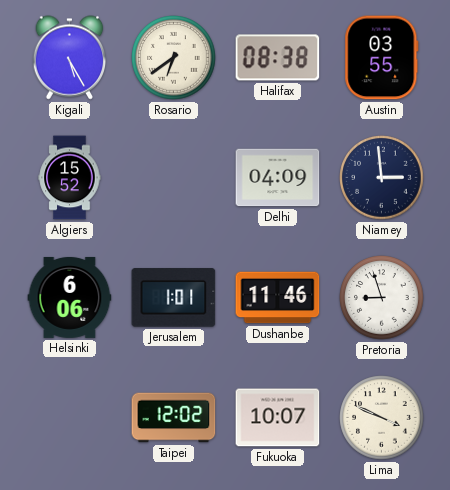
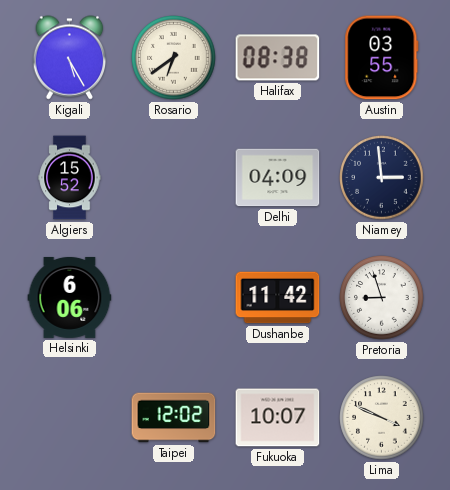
Jerusalem: 1:01 -> none (174, 298)
Dushanbe: 11:46 -> 11:42 (278, 298)
